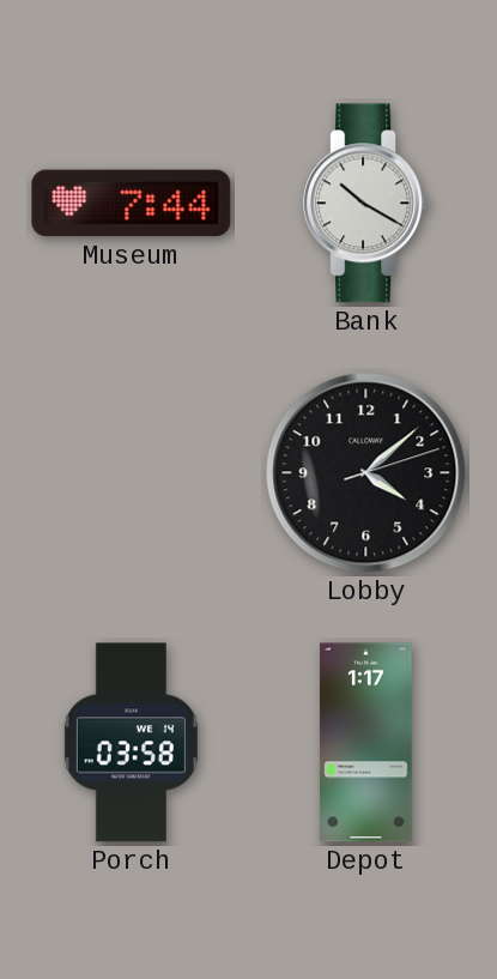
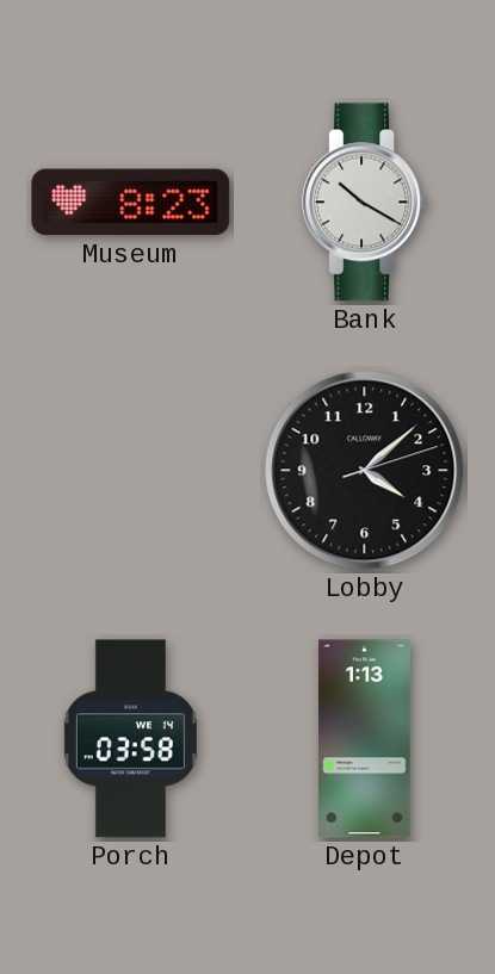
Museum: 7:44 -> 8:23 (131, 203)
Depot: 1:17 -> 1:13 (365, 739)
